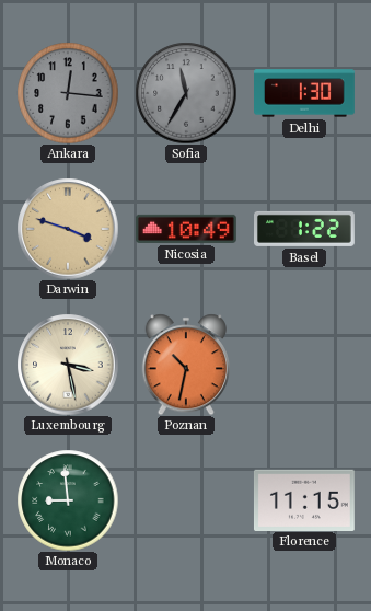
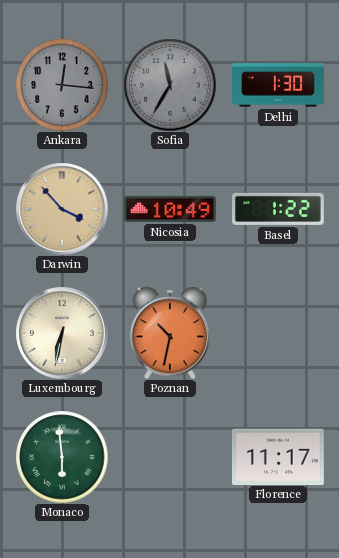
Darwin: 3:48 -> 3:53 (62, 209)
Luxembourg: 3:28 -> 6:32 (62, 333)
Monaco: 8:59 -> 5:59 (62, 457)
Florence: 11:15 -> 11:17 (278, 456)
